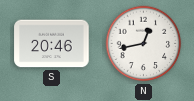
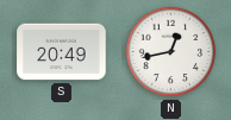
S: 20:46 -> 20:49 (62, 52)
